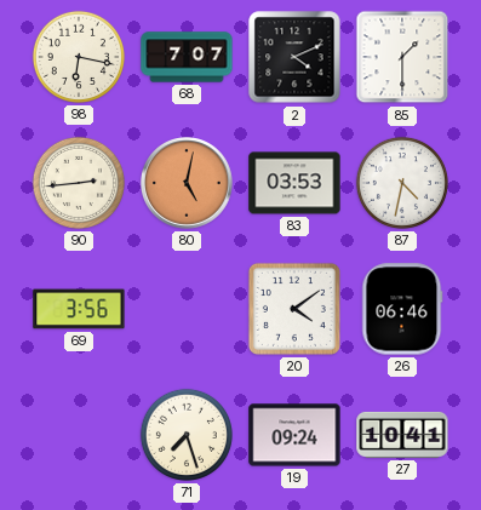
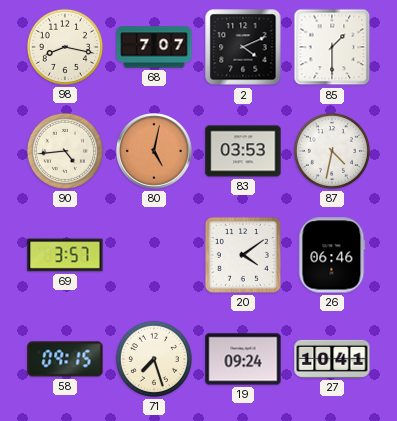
98: 6:17 -> 8:17 (65, 47)
90: 2:44 -> 4:44 (65, 151)
69: 3:56 -> 3:57 (65, 255)
58: none -> 09:15 (65, 359)
